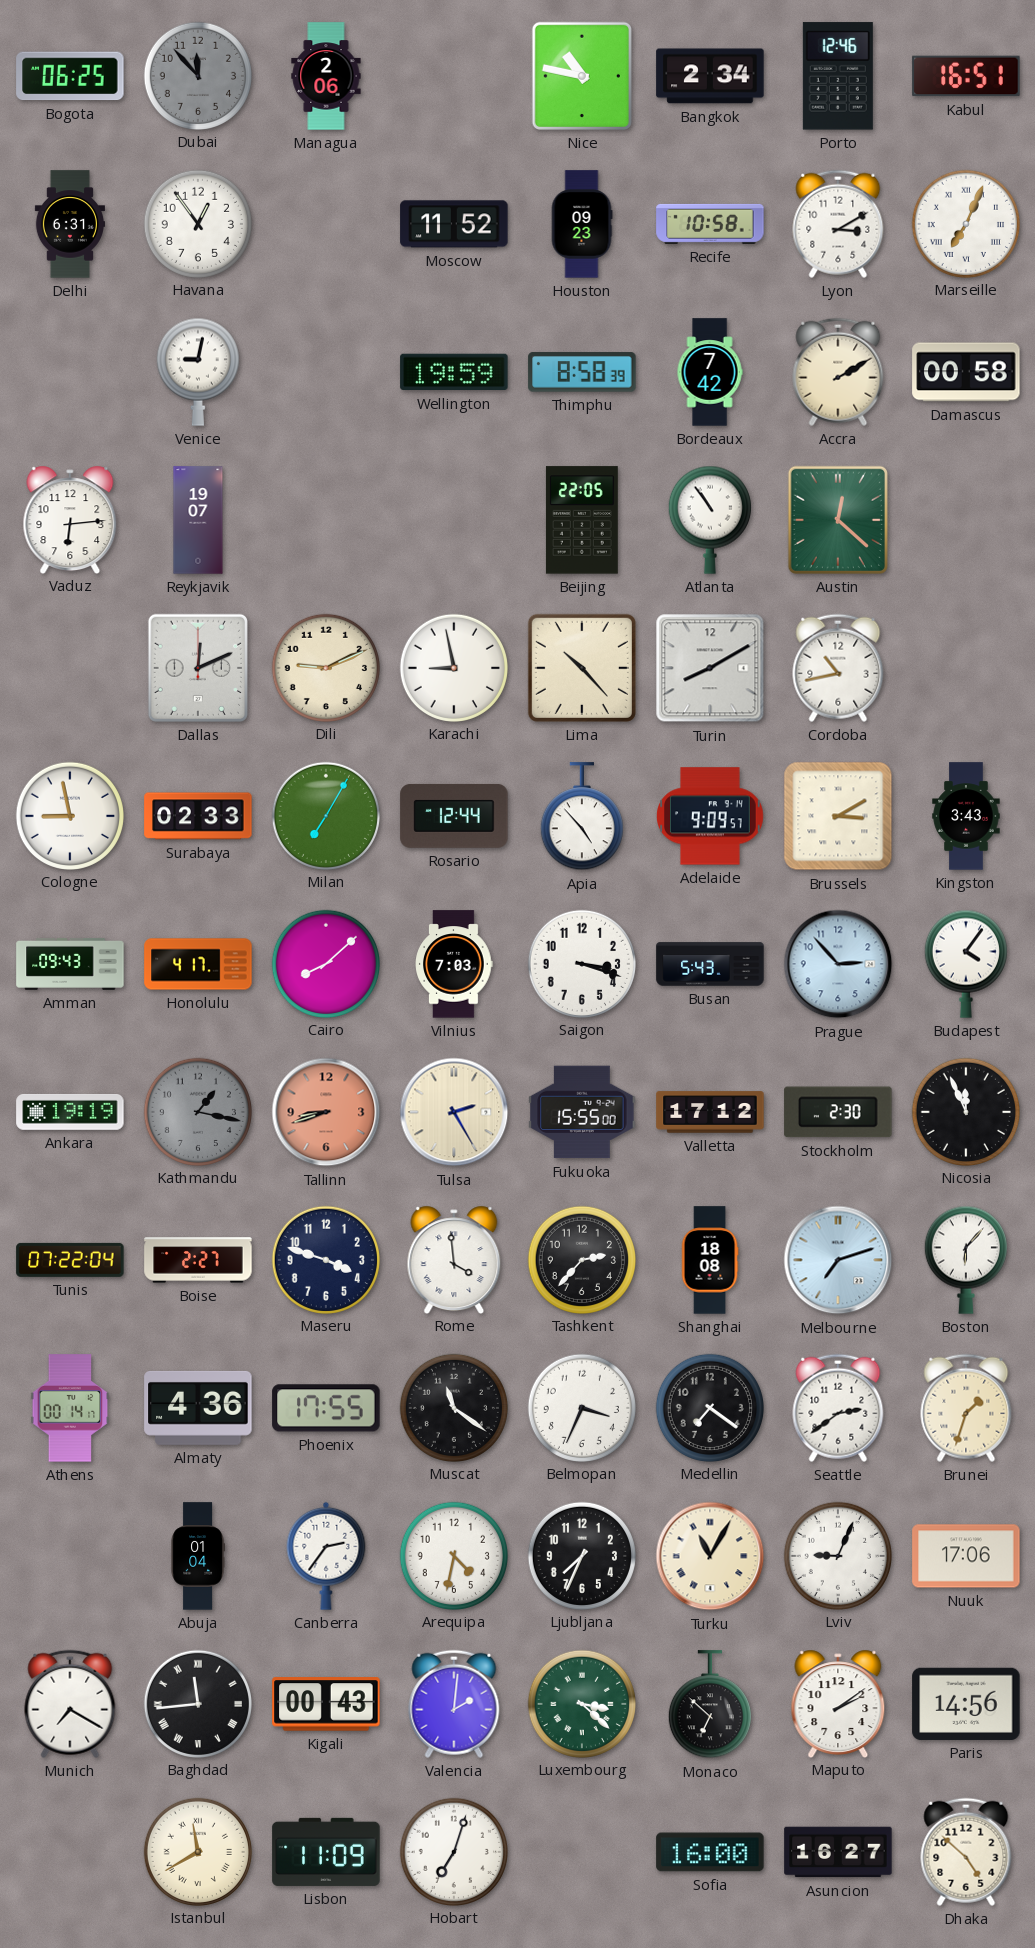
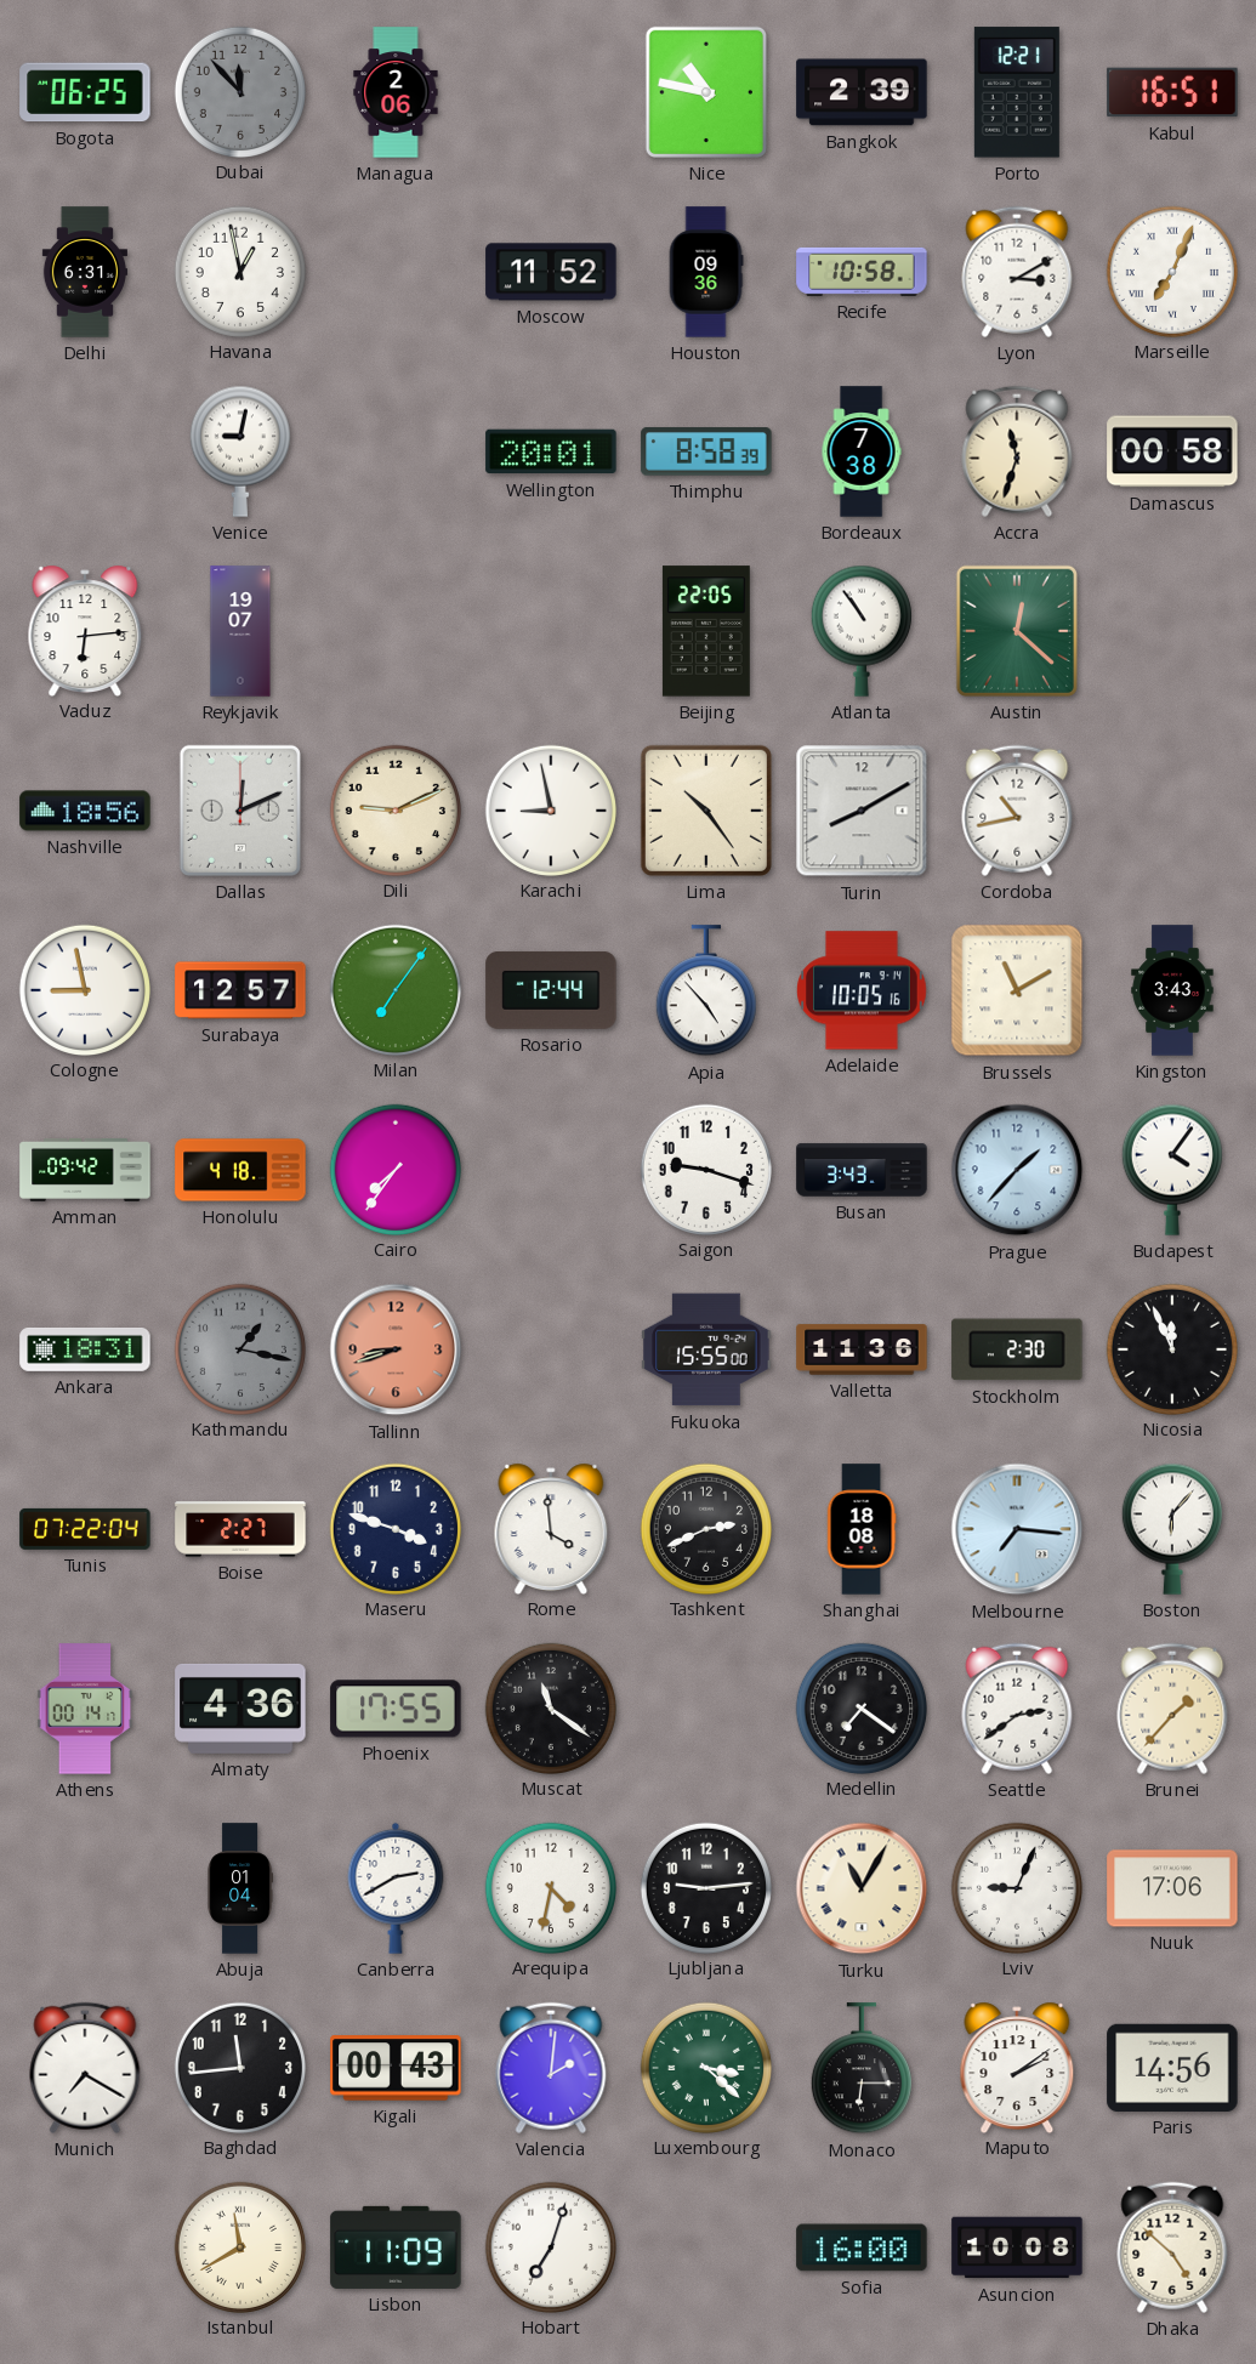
Bangkok: 2:34 -> 2:39 (862, 92)
Porto: 12:46 -> 12:21 (1017, 92)
Havana: 12:54 -> 12:58 (239, 271)
Houston: 09:23 -> 09:36 (706, 272)
Wellington: 19:59 -> 20:01 (551, 451)
Bordeaux: 7:42 -> 7:38 (862, 451)
Accra: 2:10 -> 11:33 (1017, 451)
Nashville: none -> 18:56 (85, 811)
Lima: 10:23 -> 10:24 (706, 811)
Surabaya: 02:33 -> 12:57 (240, 990)
Milan: 7:05 -> 7:06 (394, 989)
Adelaide: 9:09 -> 10:05 (863, 990)
Brussels: 3:10 -> 11:10 (1017, 990)
Amman: 09:43 -> 09:42 (85, 1170)
Honolulu: 4:17 -> 4:18 (240, 1170)
Cairo: 8:08 -> 7:36 (394, 1169)
Vilnius: 7:03 -> none (454, 964)
Saigon: 3:18 -> 9:18 (705, 1169)
Busan: 5:43 -> 3:43 (862, 1170)
Prague: 2:53 -> 1:37 (1017, 1170)
Ankara: 19:19 -> 18:31 (85, 1349)
Tulsa: 2:25 -> none (454, 1112)
Valletta: 17:12 -> 11:36 (862, 1349)
Tashkent: 2:37 -> 2:41 (705, 1528)
Melbourne: 7:12 -> 7:16 (1017, 1529)
Belmopan: 3:34 -> none (581, 1407)
Brunei: 1:33 -> 1:37 (1172, 1709)
Canberra: 2:36 -> 2:40 (396, 1888)
Ljubljana: 7:34 -> 9:14 (705, 1887)
Baghdad numerals: Roman -> Arabic (239, 2067)
Monaco: 6:52 -> 6:15 (862, 2069)
Asuncion: 16:27 -> 10:08 (1017, 2247)
